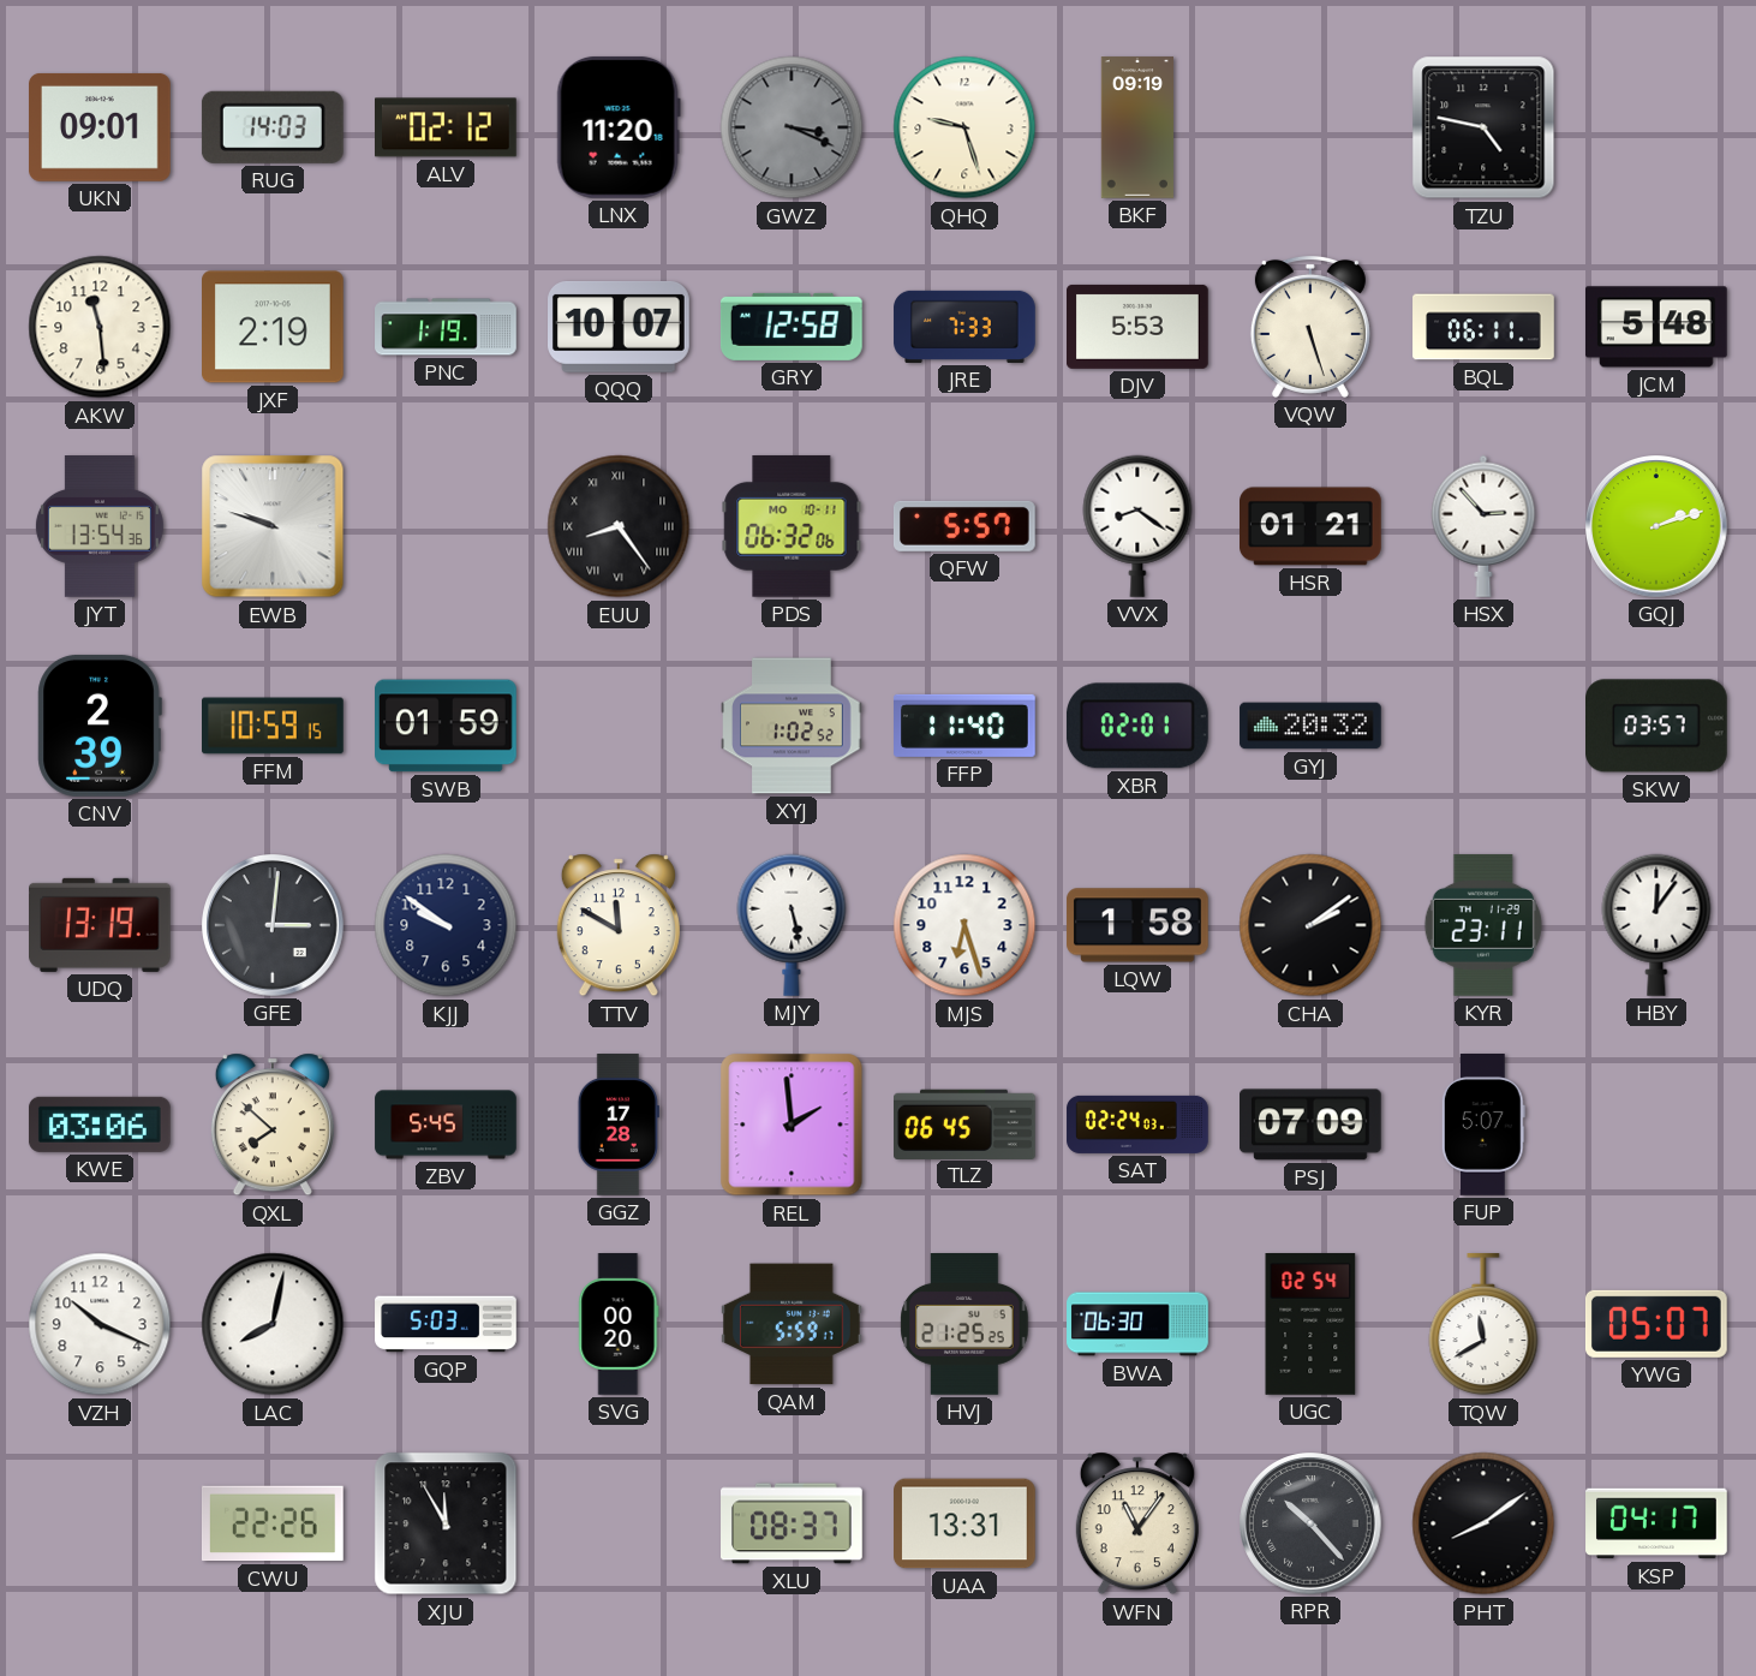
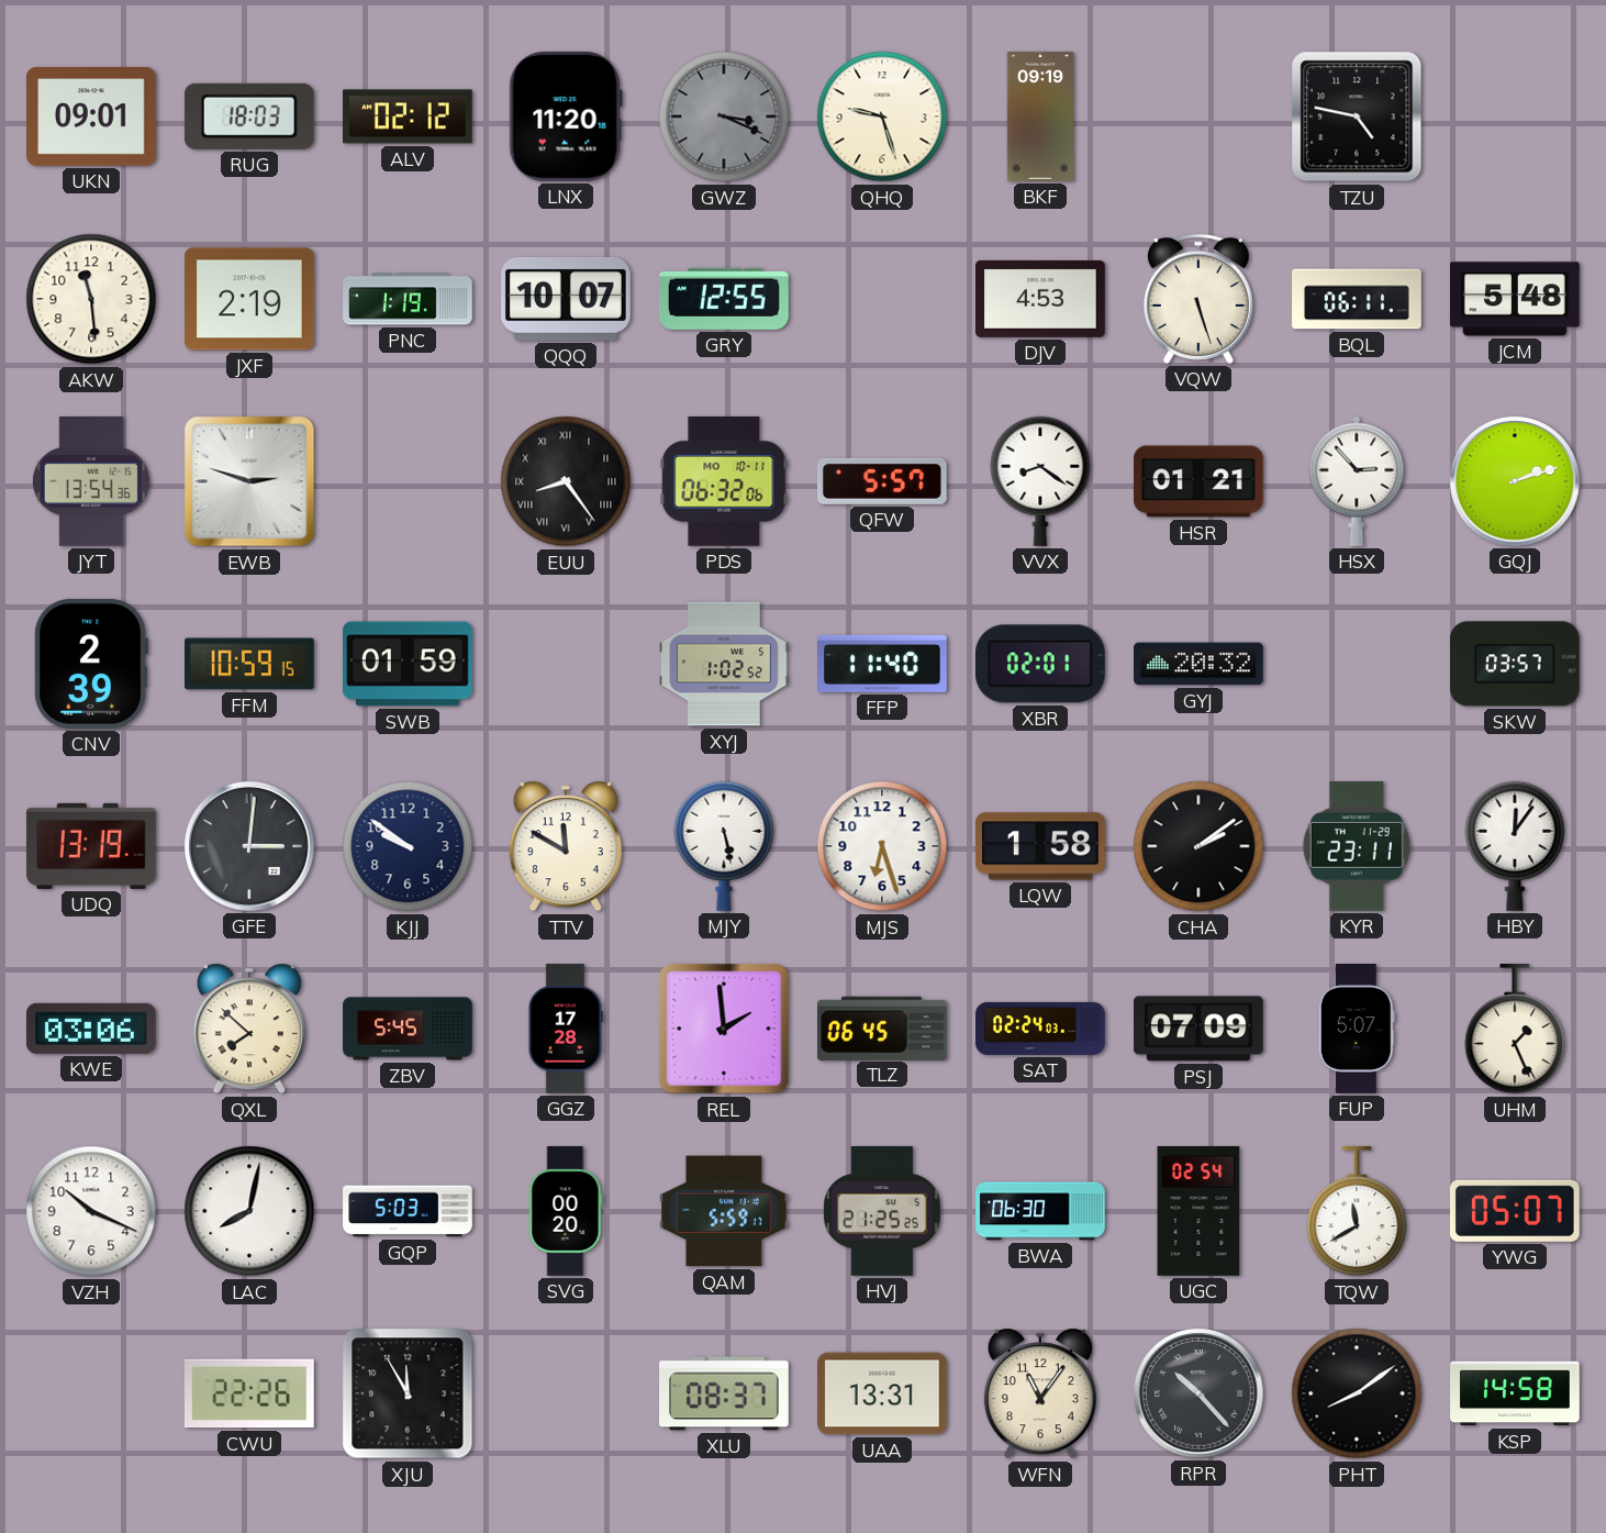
RUG: 14:03 -> 18:03 (249, 116)
GRY: 12:58 -> 12:55 (724, 299)
JRE: 7:33 -> none (964, 327)
DJV: 5:53 -> 4:53 (1041, 299)
EWB: 9:48 -> 2:48 (249, 481)
UHM: none -> 1:26 (1515, 1030)
KSP: 04:17 -> 14:58 (1515, 1393)
